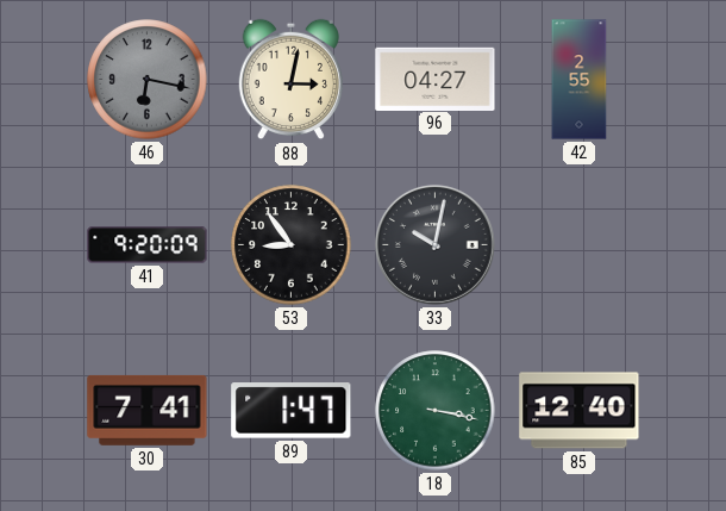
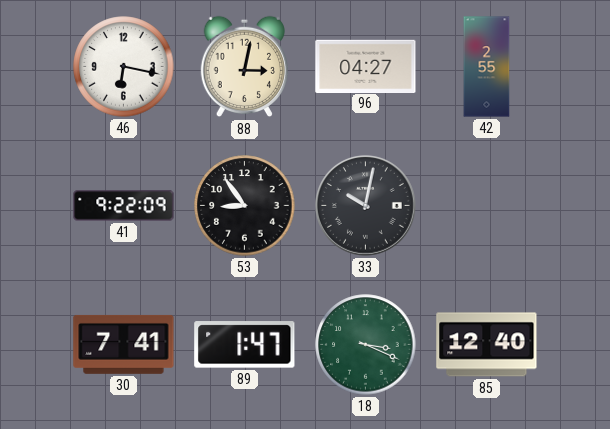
46 dial: grey -> white (124, 67)
41: 9:20 -> 9:22 (124, 206)
18: 3:17 -> 3:19 (366, 345)
